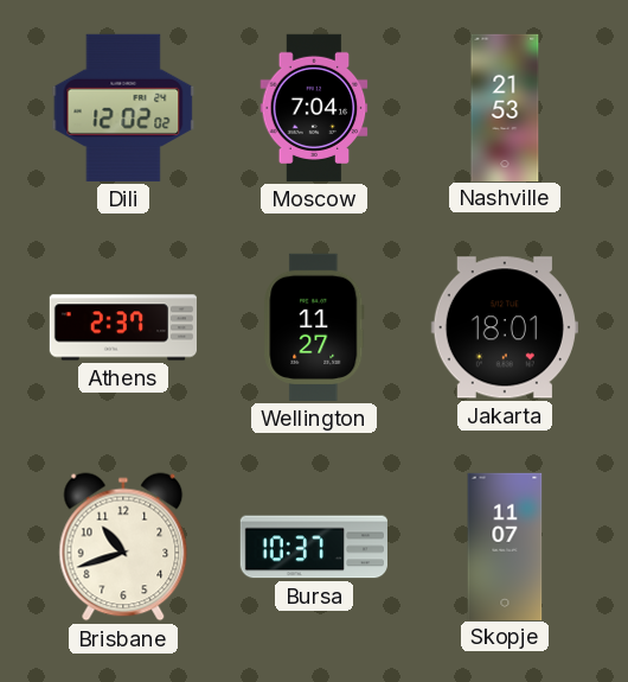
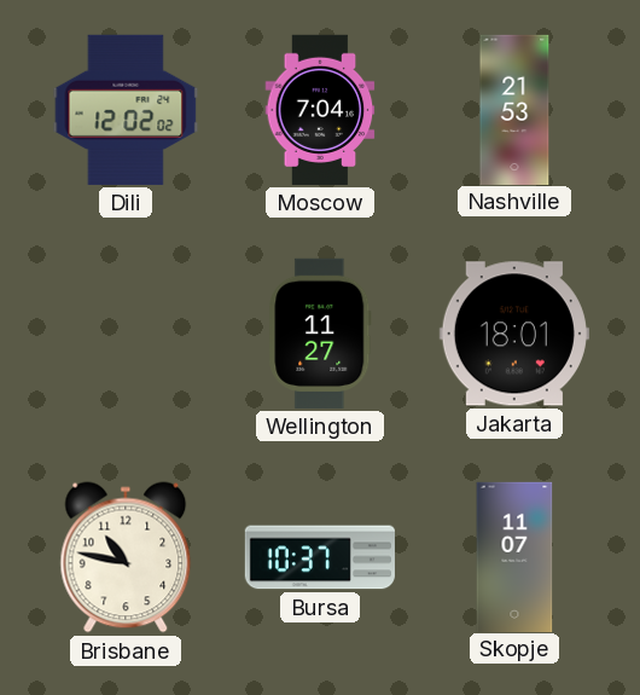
Athens: 2:37 -> none (122, 327)
Brisbane: 10:42 -> 10:47 (126, 557)
